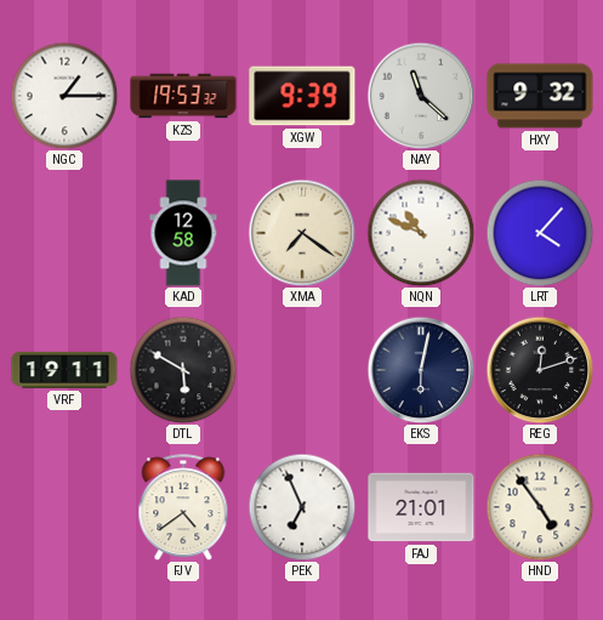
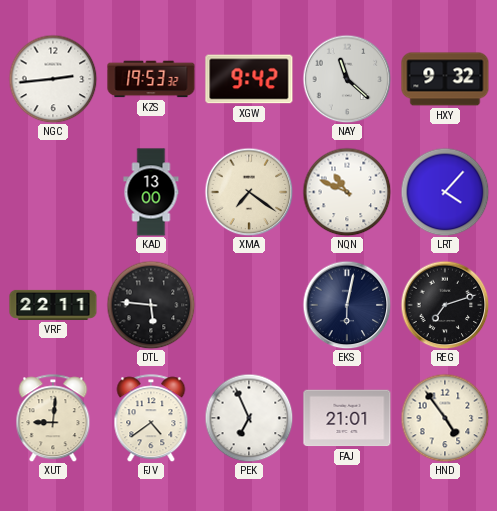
NGC: 1:15 -> 2:44 (53, 79)
XGW: 9:39 -> 9:42 (249, 79)
KAD: 12:58 -> 13:00 (151, 192)
VRF: 19:11 -> 22:11 (53, 305)
DTL: 5:50 -> 5:46 (151, 305)
REG: 12:12 -> 7:12 (445, 305)
XUT: none -> 9:01 (53, 418)
